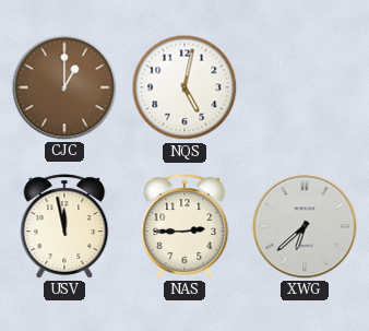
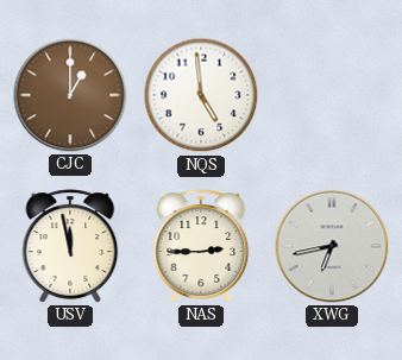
NQS: 5:02 -> 4:59 (201, 95)
XWG: 6:38 -> 6:43 (332, 246)
